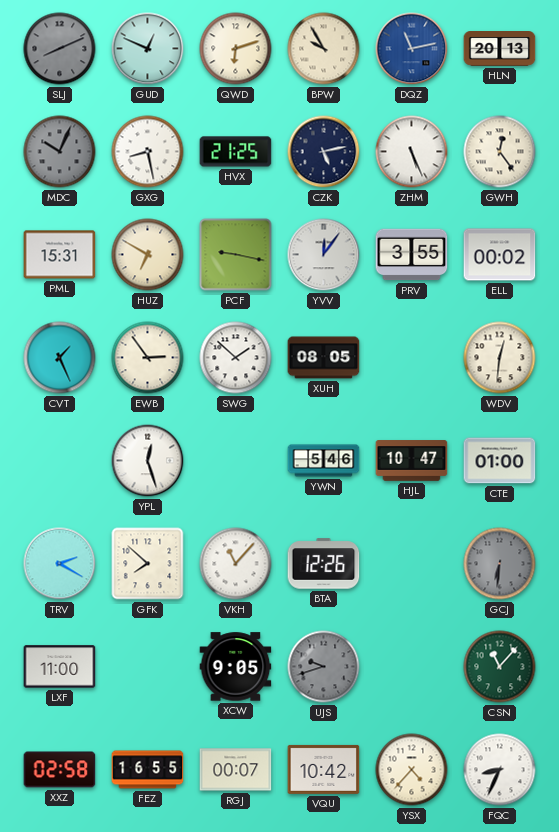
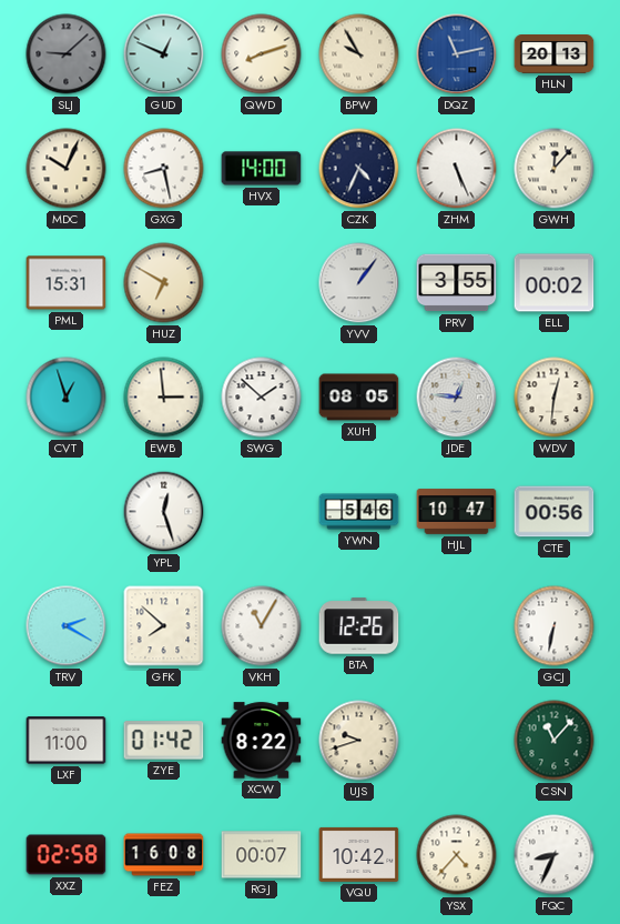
SLJ: 8:11 -> 9:08 (67, 54)
QWD: 6:12 -> 8:12 (262, 54)
MDC dial: grey -> cream (67, 169)
HVX: 21:25 -> 14:00 (262, 169)
CZK: 5:13 -> 4:34 (359, 169)
GWH: 12:24 -> 12:07 (555, 169)
PCF: 9:17 -> none (236, 255)
YVV: 12:06 -> 1:06 (359, 283)
CVT: 1:26 -> 12:57 (67, 398)
EWB: 2:54 -> 2:59 (164, 398)
JDE: none -> 12:46 (457, 398)
CTE: 01:00 -> 00:56 (555, 512)
VKH: 11:07 -> 11:05 (262, 626)
GCJ: 6:31 -> 6:32 (555, 626)
GCJ dial: grey -> white (555, 626)
ZYE: none -> 01:42 (164, 741)
XCW: 9:05 -> 8:22 (262, 741)
UJS dial: grey -> cream (359, 741)
FEZ: 16:55 -> 16:08 (164, 855)
